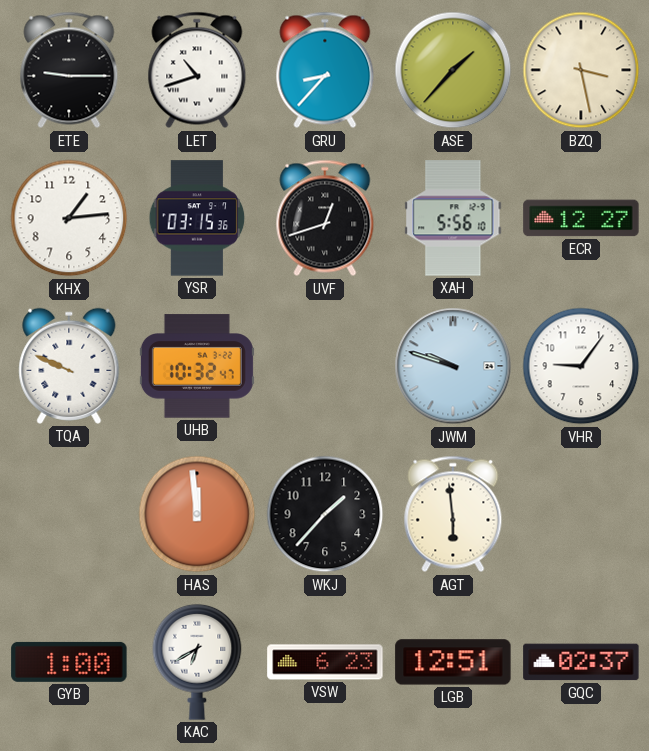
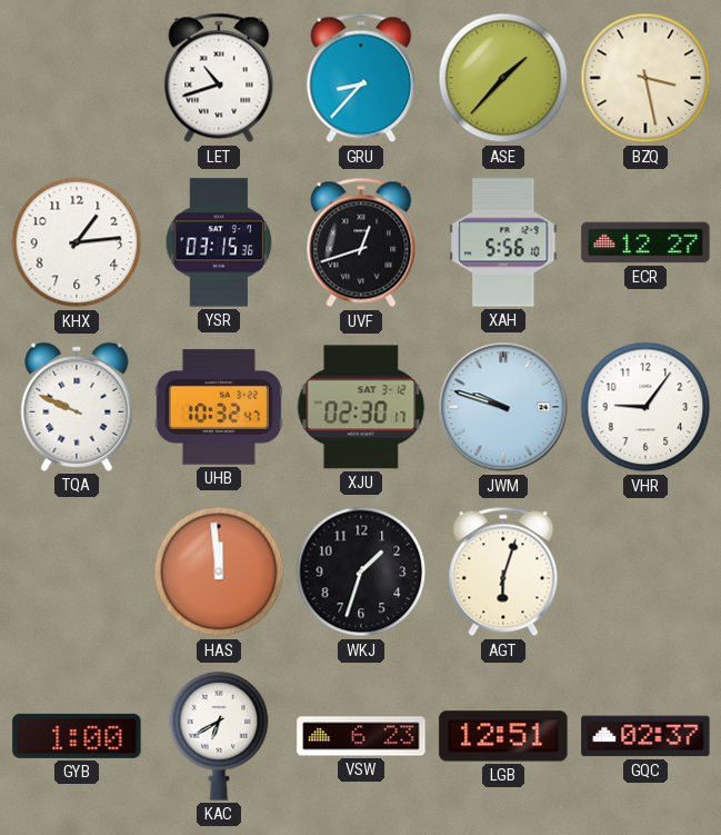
ETE: 9:15 -> none (69, 70)
XJU: none -> 02:30 (361, 407)
WKJ: 1:37 -> 1:33 (361, 571)
AGT: 5:59 -> 6:03 (503, 571)
